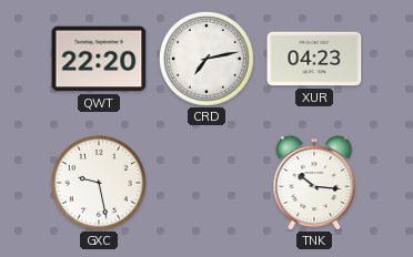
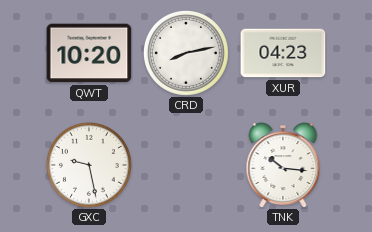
QWT: 22:20 -> 10:20 (89, 53)
CRD: 7:13 -> 8:13 (186, 53)
